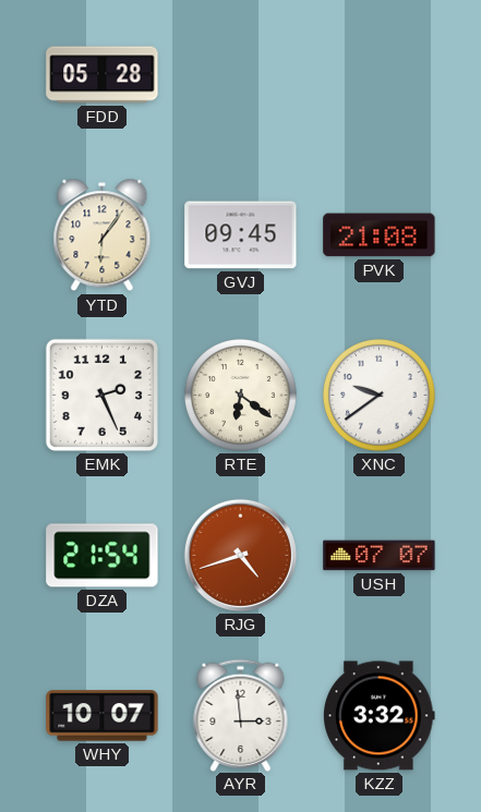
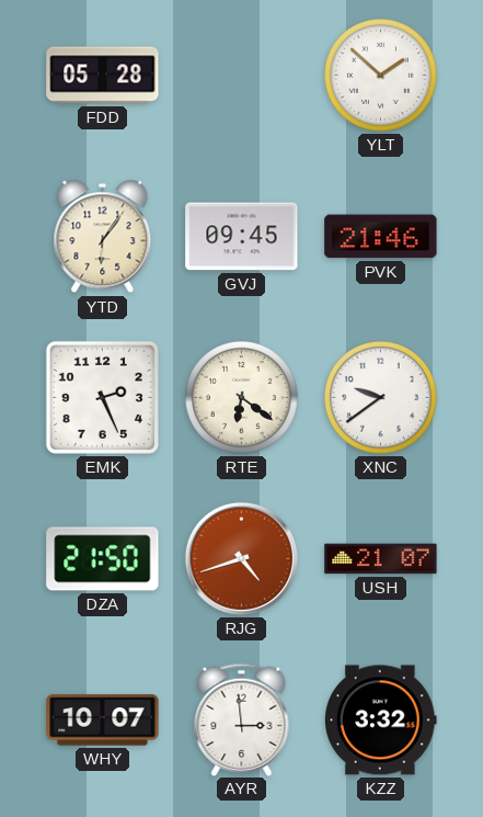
YLT: none -> 1:52 (381, 76)
PVK: 21:08 -> 21:46 (381, 237)
DZA: 21:54 -> 21:50 (103, 559)
USH: 07:07 -> 21:07 (381, 559)
